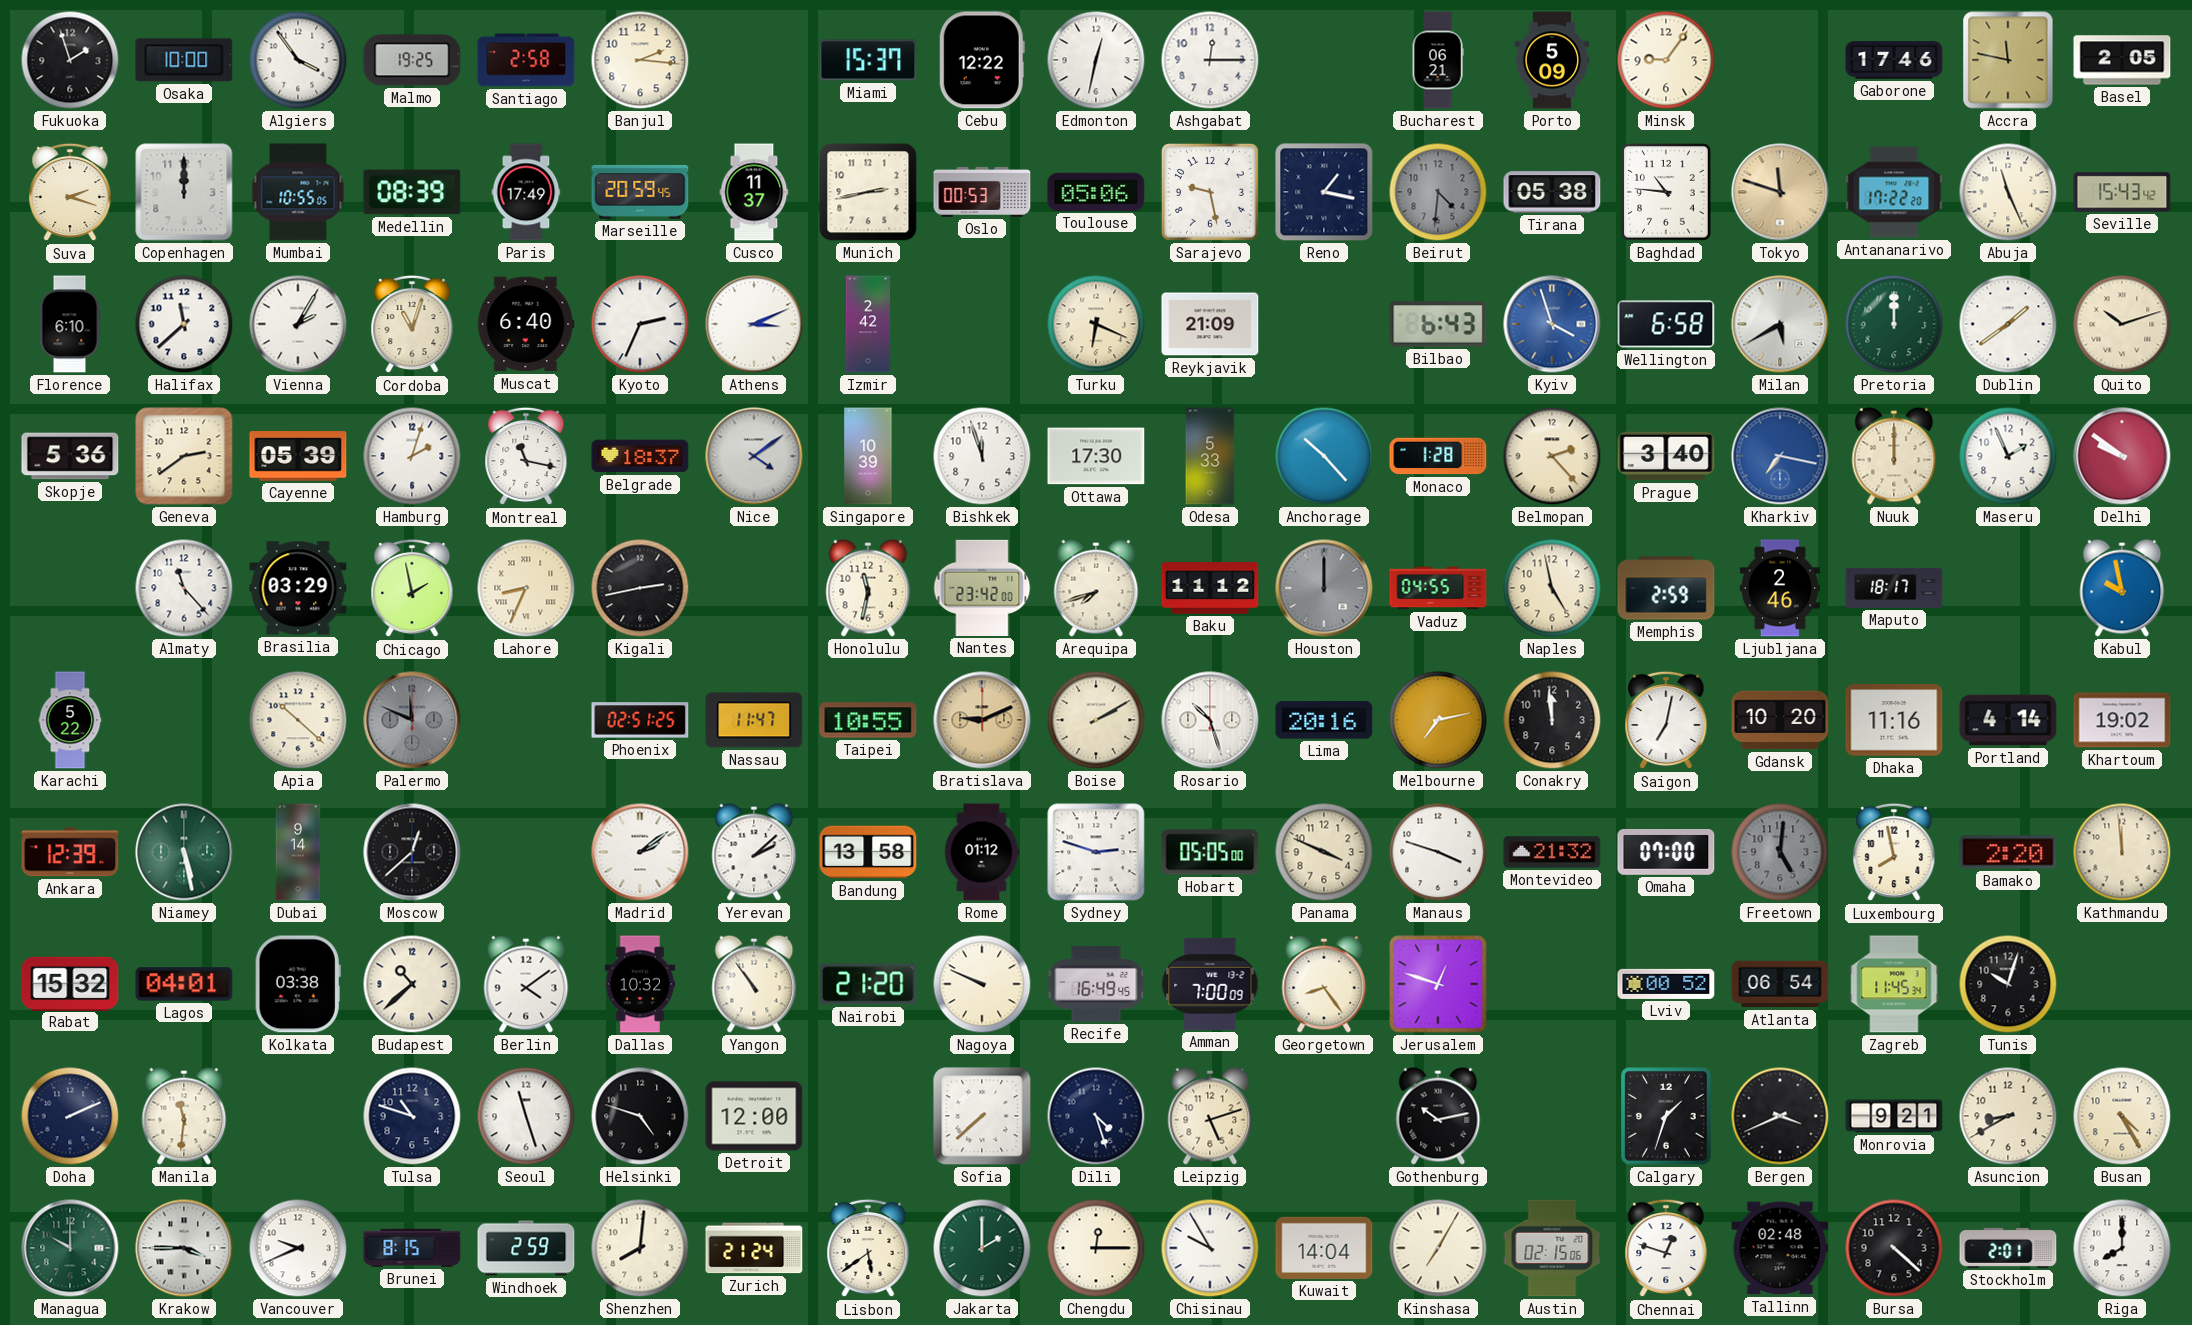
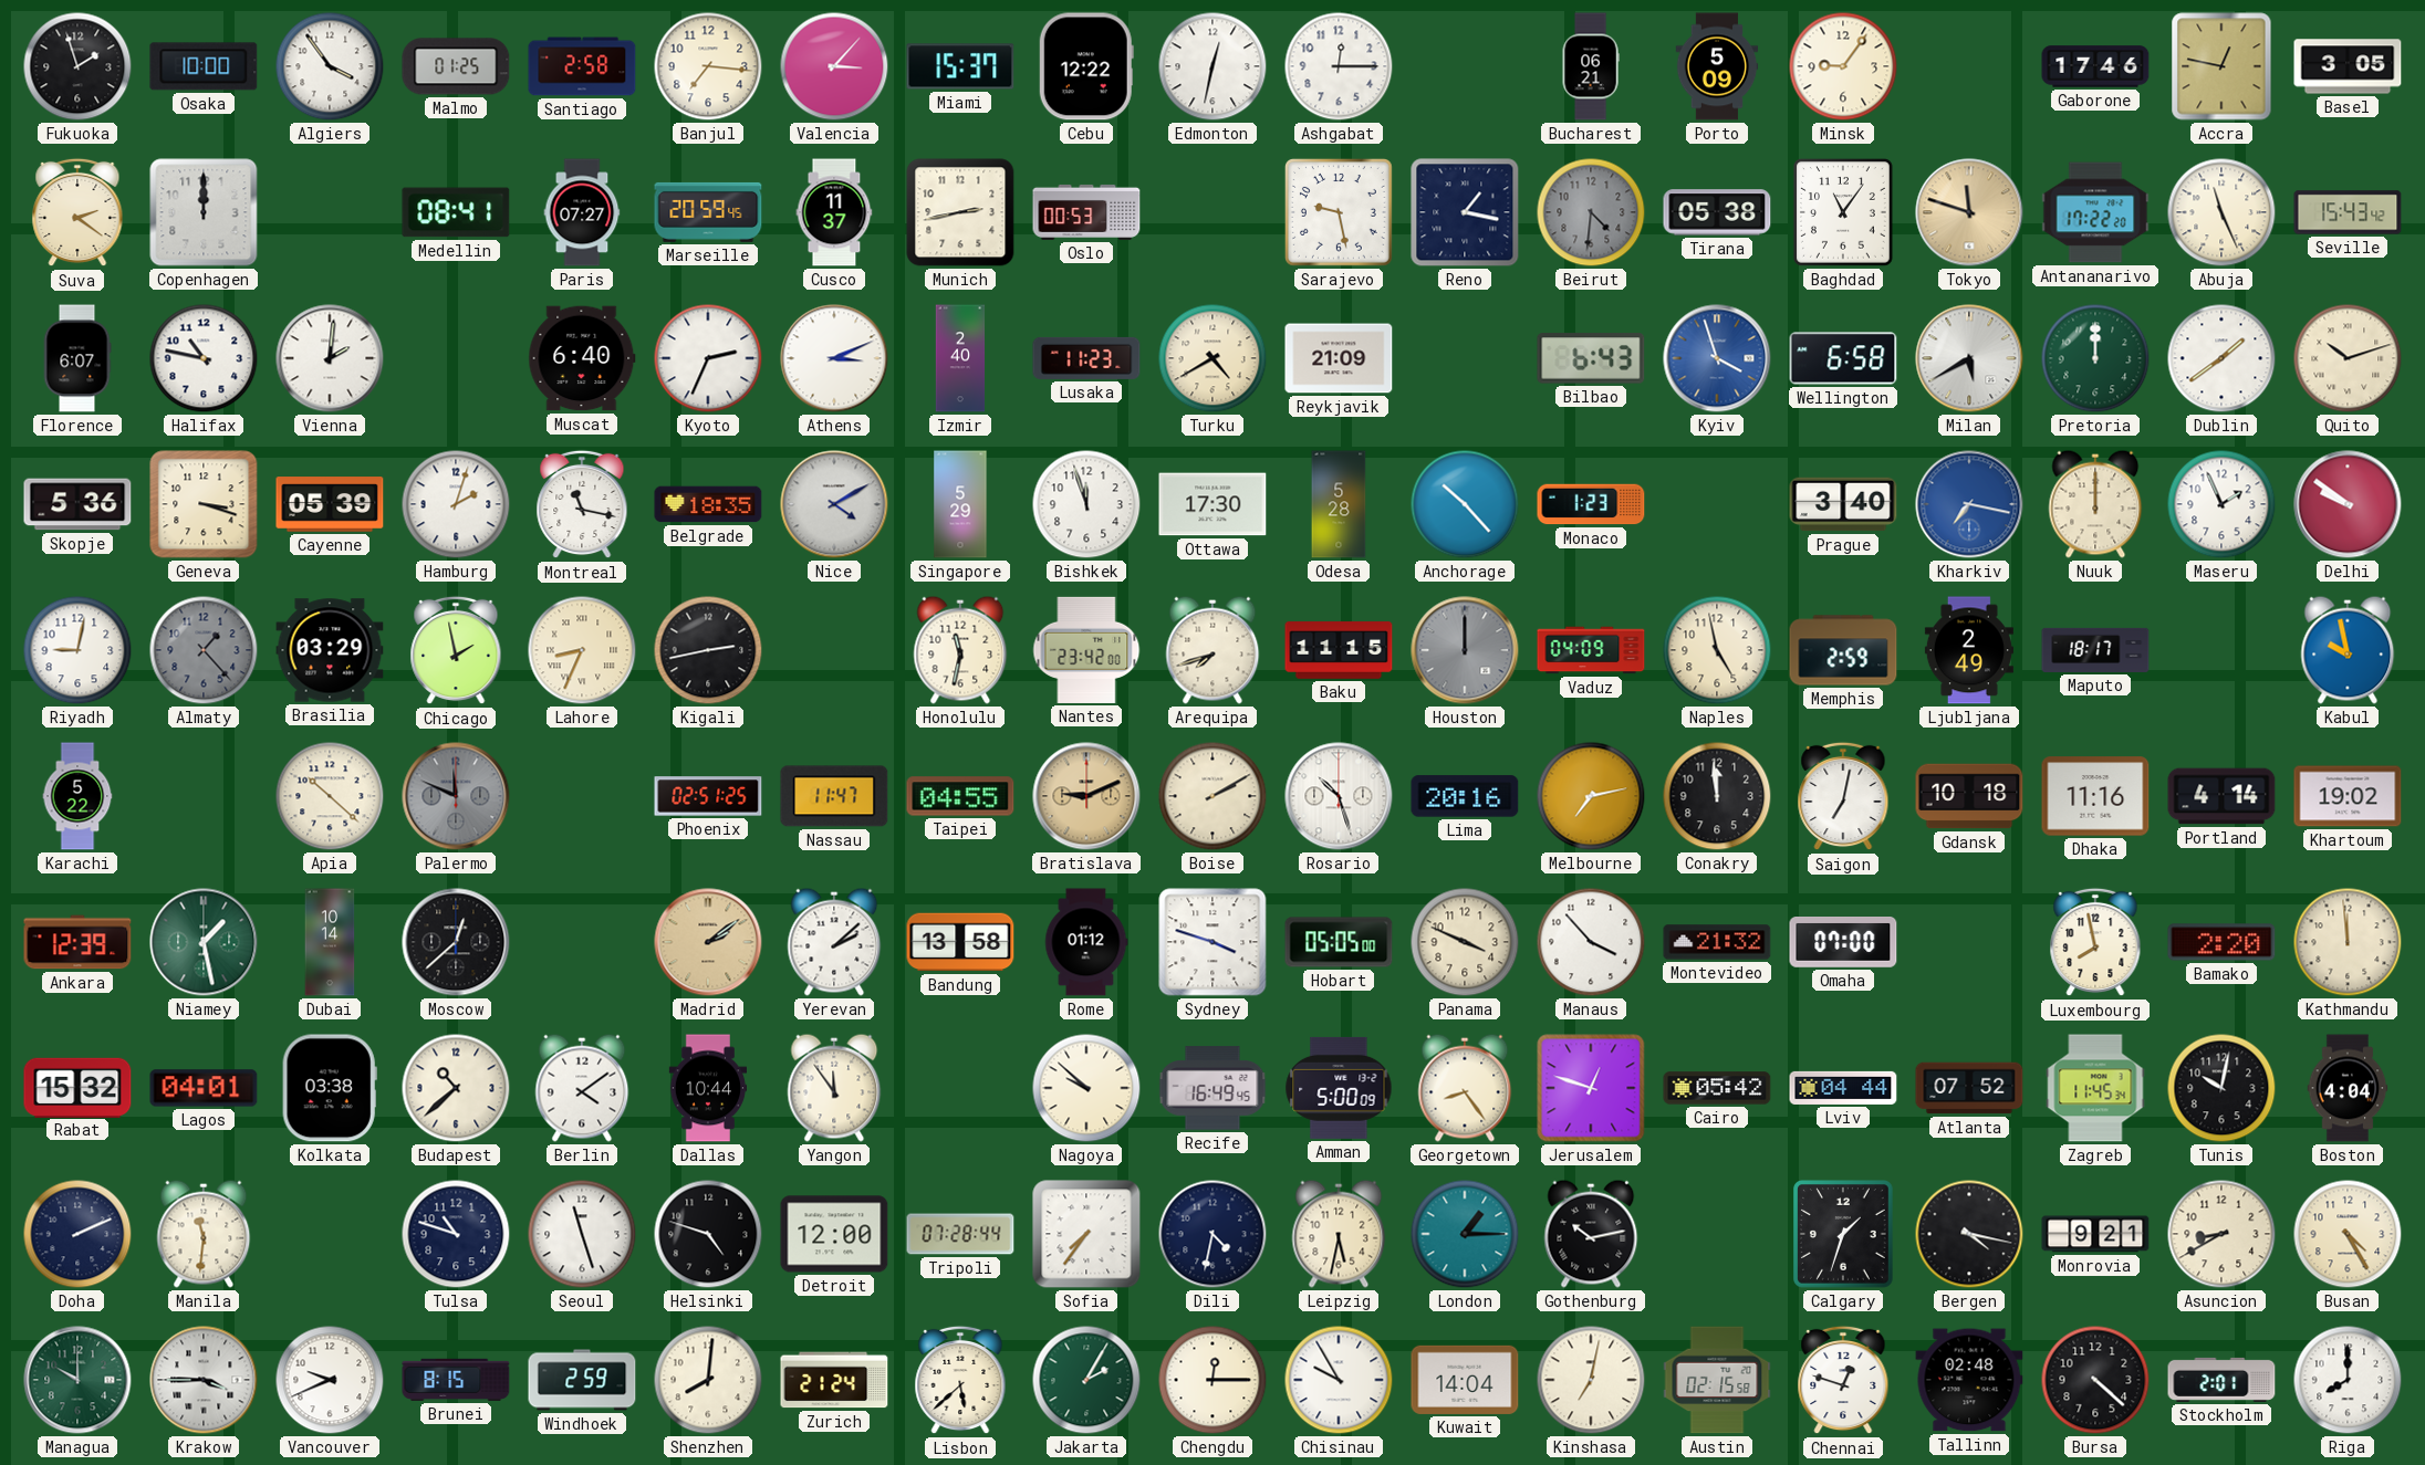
Malmo: 19:25 -> 01:25 (456, 66)
Banjul: 2:16 -> 7:16 (708, 66)
Valencia: none -> 3:07 (834, 66)
Accra: 11:47 -> 12:47 (2221, 66)
Basel: 2:05 -> 3:05 (2348, 66)
Suva: 2:18 -> 2:21 (77, 212)
Mumbai: 10:55 -> none (298, 192)
Medellin: 08:39 -> 08:41 (456, 212)
Paris: 17:49 -> 07:27 (582, 212)
Toulouse: 05:06 -> none (1096, 192)
Baghdad: 10:46 -> 11:06 (1844, 213)
Florence: 6:10 -> 6:07 (77, 358)
Halifax: 11:38 -> 10:47 (204, 358)
Vienna: 2:05 -> 2:01 (330, 358)
Cordoba: 11:03 -> none (412, 324)
Izmir: 2:42 -> 2:40 (960, 358)
Lusaka: none -> 11:23 (1086, 358)
Turku: 6:19 -> 4:40 (1212, 358)
Geneva: 2:39 -> 3:18 (204, 504)
Belgrade: 18:37 -> 18:35 (708, 504)
Nice: 4:09 -> 4:10 (834, 504)
Singapore: 10:39 -> 5:29 (960, 504)
Odesa: 5:33 -> 5:28 (1339, 504)
Monaco: 1:28 -> 1:23 (1591, 504)
Belmopan: 2:23 -> none (1552, 456)
Riyadh: none -> 9:02 (77, 650)
Almaty: 11:23 -> 1:23 (204, 650)
Almaty dial: white -> grey (204, 650)
Baku: 11:12 -> 11:15 (1339, 650)
Vaduz: 04:55 -> 04:09 (1591, 650)
Ljubljana: 2:46 -> 2:49 (1969, 650)
Taipei: 10:55 -> 04:55 (960, 796)
Gdansk: 10:20 -> 10:18 (1969, 796)
Niamey: 5:28 -> 1:28 (204, 942)
Dubai: 9:14 -> 10:14 (330, 942)
Madrid dial: white -> champagne (708, 942)
Sydney: 2:48 -> 3:48 (1212, 942)
Manaus: 3:48 -> 3:53 (1591, 942)
Freetown: 5:01 -> none (1780, 852)
Dallas: 10:32 -> 10:44 (708, 1088)
Yangon: 10:54 -> 11:54 (834, 1088)
Nairobi: 21:20 -> none (868, 984)
Nagoya: 9:49 -> 9:52 (1086, 1088)
Amman: 7:00 -> 5:00 (1339, 1088)
Cairo: none -> 05:42 (1717, 1088)
Lviv: 00:52 -> 04:44 (1843, 1088)
Atlanta: 06:54 -> 07:52 (1969, 1088)
Tunis: 10:03 -> 10:02 (2221, 1088)
Boston: none -> 4:04 (2348, 1088)
Tripoli: none -> 07:28 (960, 1234)
Sofia: 7:38 -> 7:36 (1086, 1234)
Dili: 4:27 -> 4:32 (1212, 1234)
Leipzig: 5:12 -> 5:32 (1339, 1234)
London: none -> 1:15 (1465, 1234)
Bergen: 3:41 -> 4:17 (1969, 1234)
Lisbon: 5:39 -> 5:38 (960, 1380)
Jakarta: 2:00 -> 2:05 (1086, 1380)
Kinshasa: 7:05 -> 7:02 (1591, 1380)
Austin: 02:15:06 -> 02:15:58 (1717, 1380)
